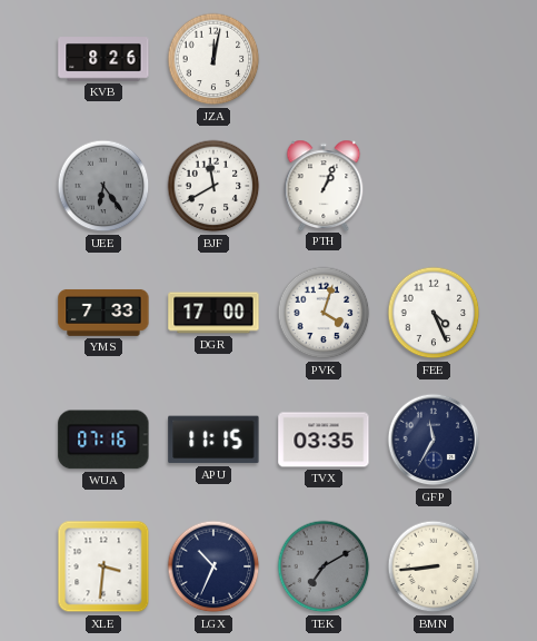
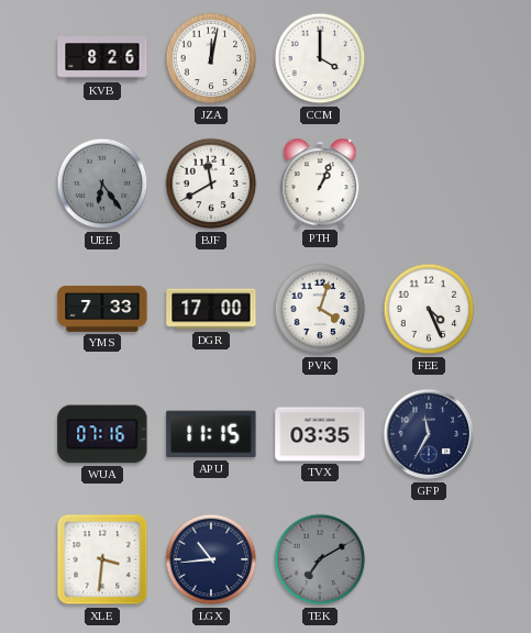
CCM: none -> 4:00 (320, 58)
LGX: 10:34 -> 10:44 (211, 559)
BMN: 8:44 -> none (434, 566)
